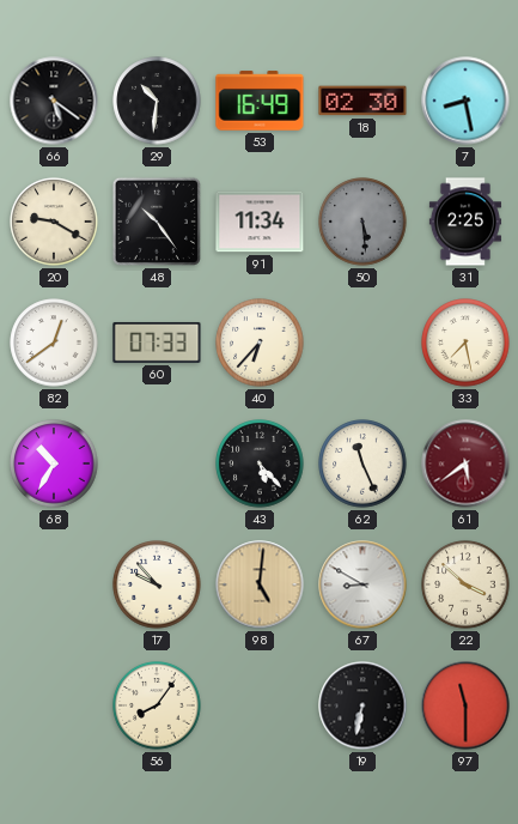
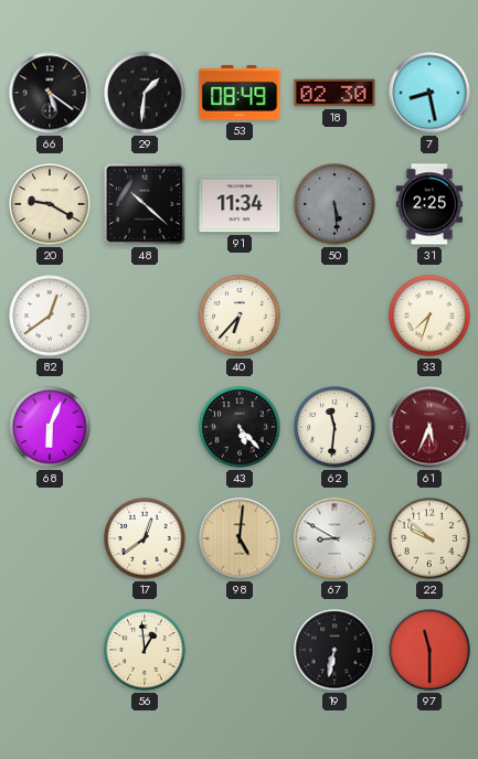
29: 10:31 -> 1:31 (145, 93)
53: 16:49 -> 08:49 (240, 93)
48: 10:24 -> 10:22 (145, 204)
60: 07:33 -> none (157, 343)
33: 7:28 -> 7:33 (429, 316)
68: 10:35 -> 6:04 (50, 427)
62: 11:26 -> 11:31 (334, 427)
61: 5:39 -> 5:34 (429, 427)
17: 9:53 -> 12:39 (145, 538)
22: 3:52 -> 9:52 (429, 538)
56: 8:06 -> 12:59 (145, 650)
